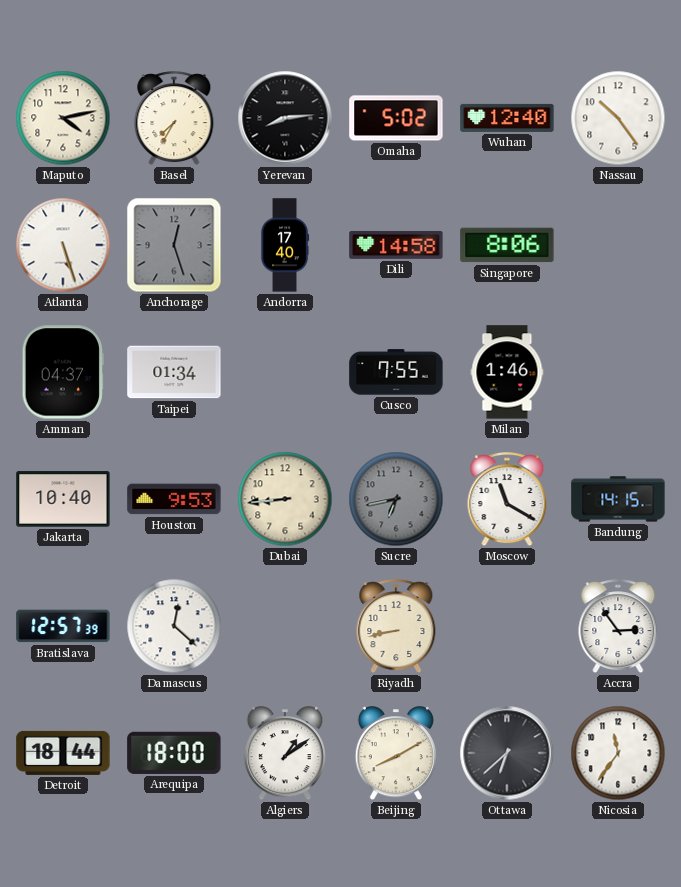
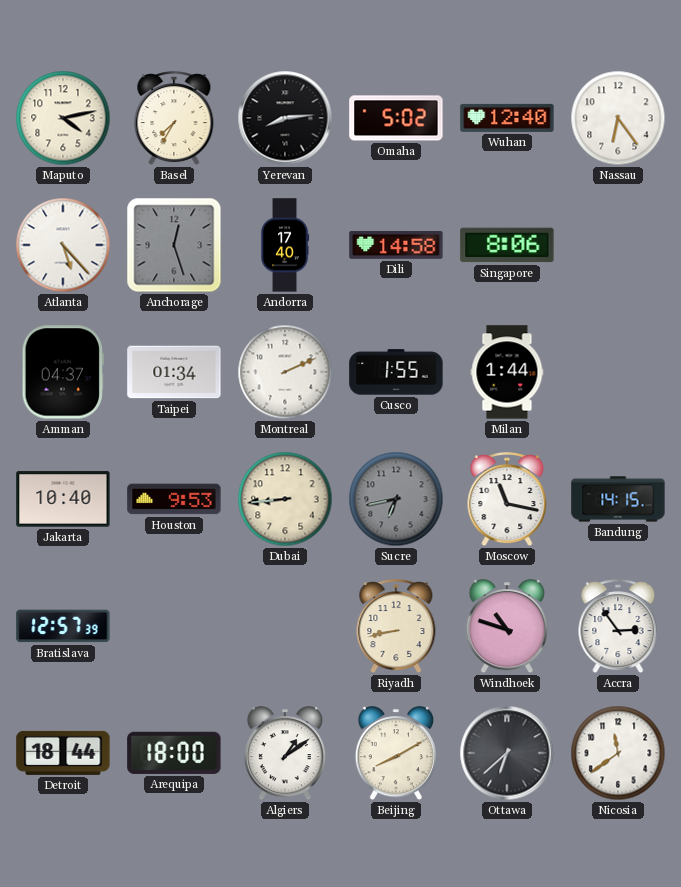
Nassau: 10:24 -> 6:24 (618, 118)
Atlanta: 5:27 -> 5:23 (63, 245)
Montreal: none -> 2:11 (285, 372)
Cusco: 7:55 -> 1:55 (396, 372)
Milan: 1:46 -> 1:44 (507, 372)
Moscow: 11:20 -> 11:17 (507, 500)
Damascus: 12:22 -> none (174, 626)
Windhoek: none -> 10:48 (506, 627)
Nicosia: 11:36 -> 11:39 (618, 753)
